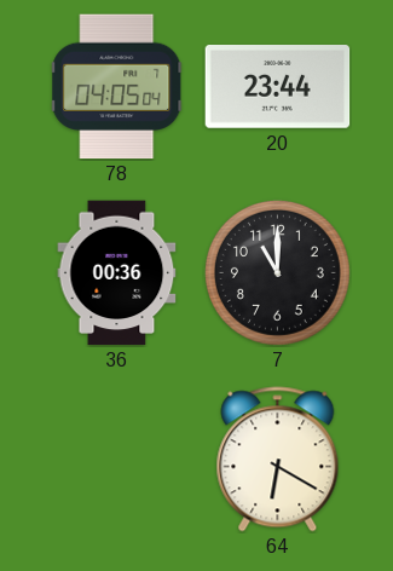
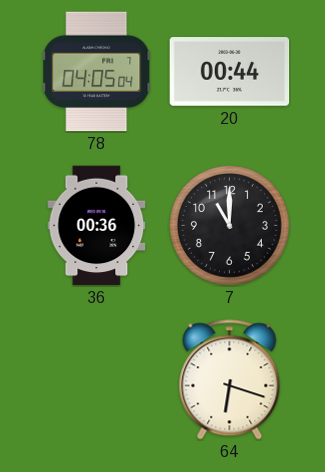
20: 23:44 -> 00:44 (230, 72)
64: 6:20 -> 6:18 (230, 380)
